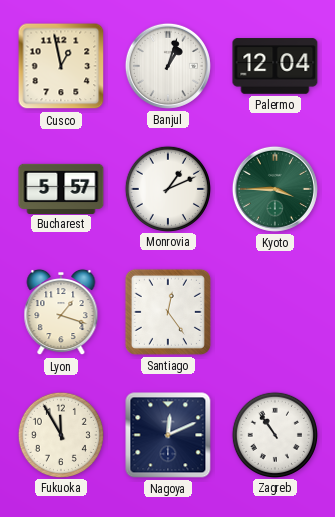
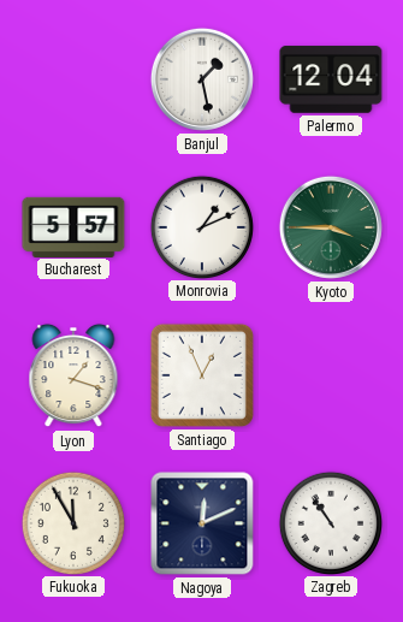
Cusco: 12:58 -> none (61, 66)
Banjul: 1:03 -> 1:28 (202, 79)
Santiago: 12:24 -> 12:56 (202, 375)
